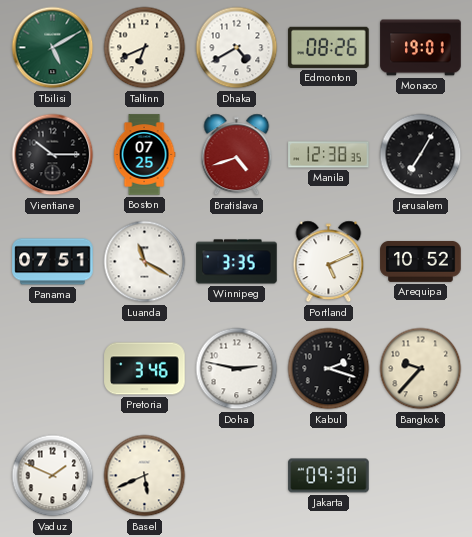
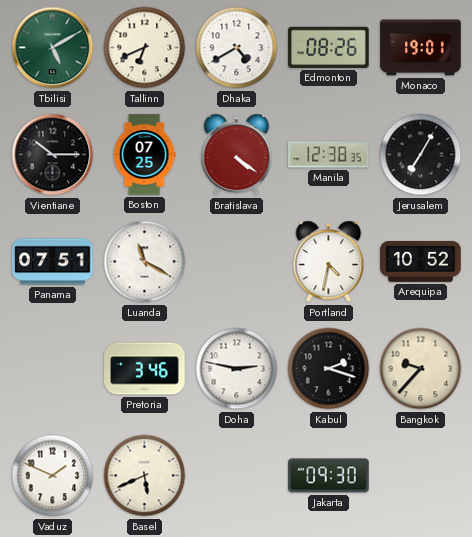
Bratislava: 4:42 -> 4:21 (237, 155)
Winnipeg: 3:35 -> none (237, 262)
Portland: 5:11 -> 4:32 (329, 262)
